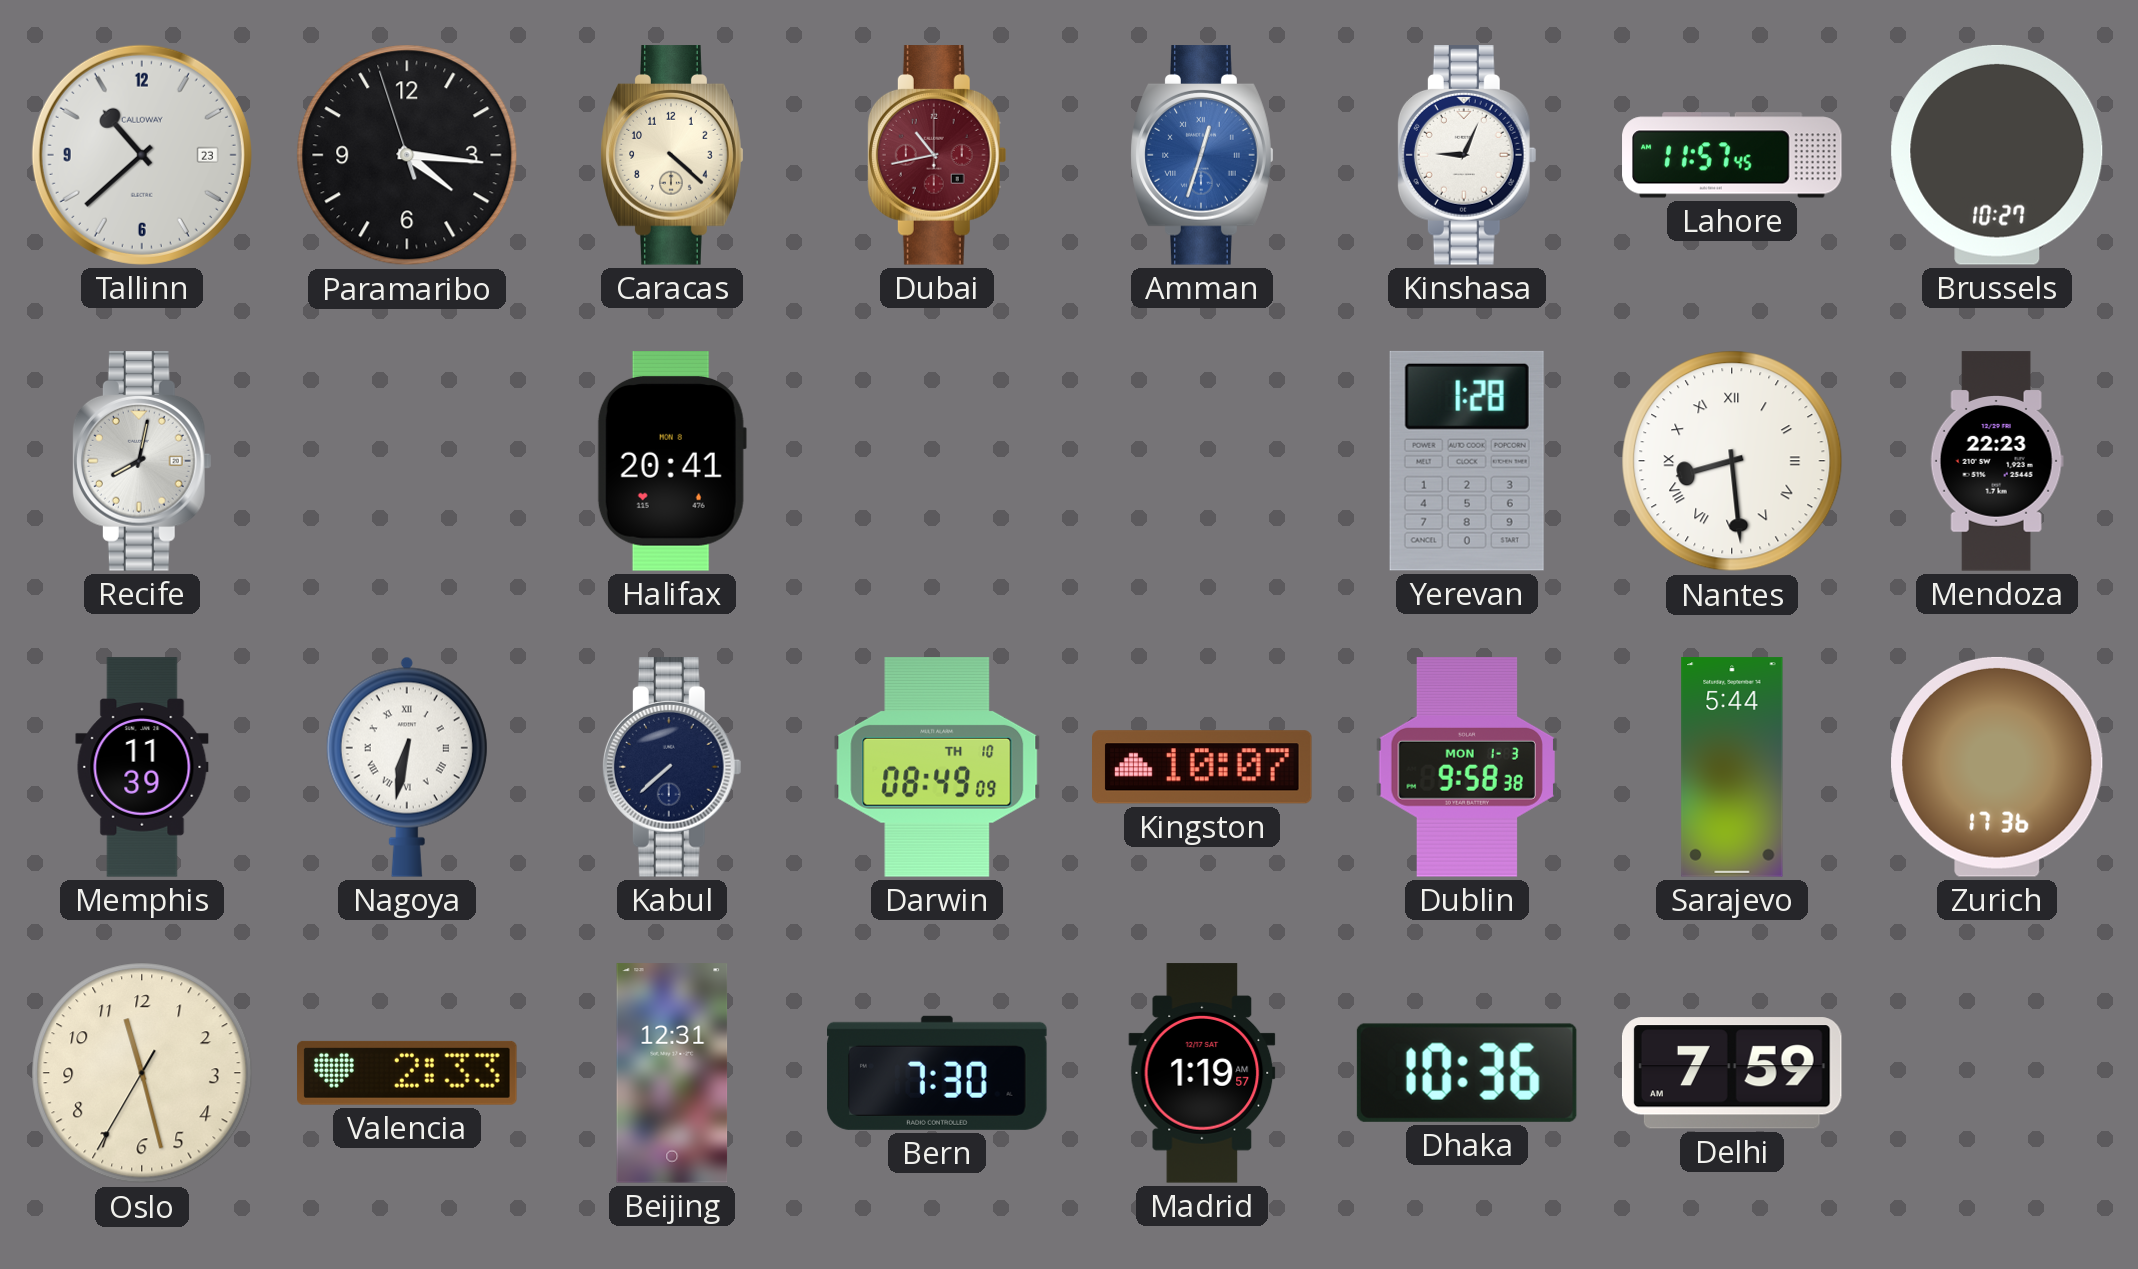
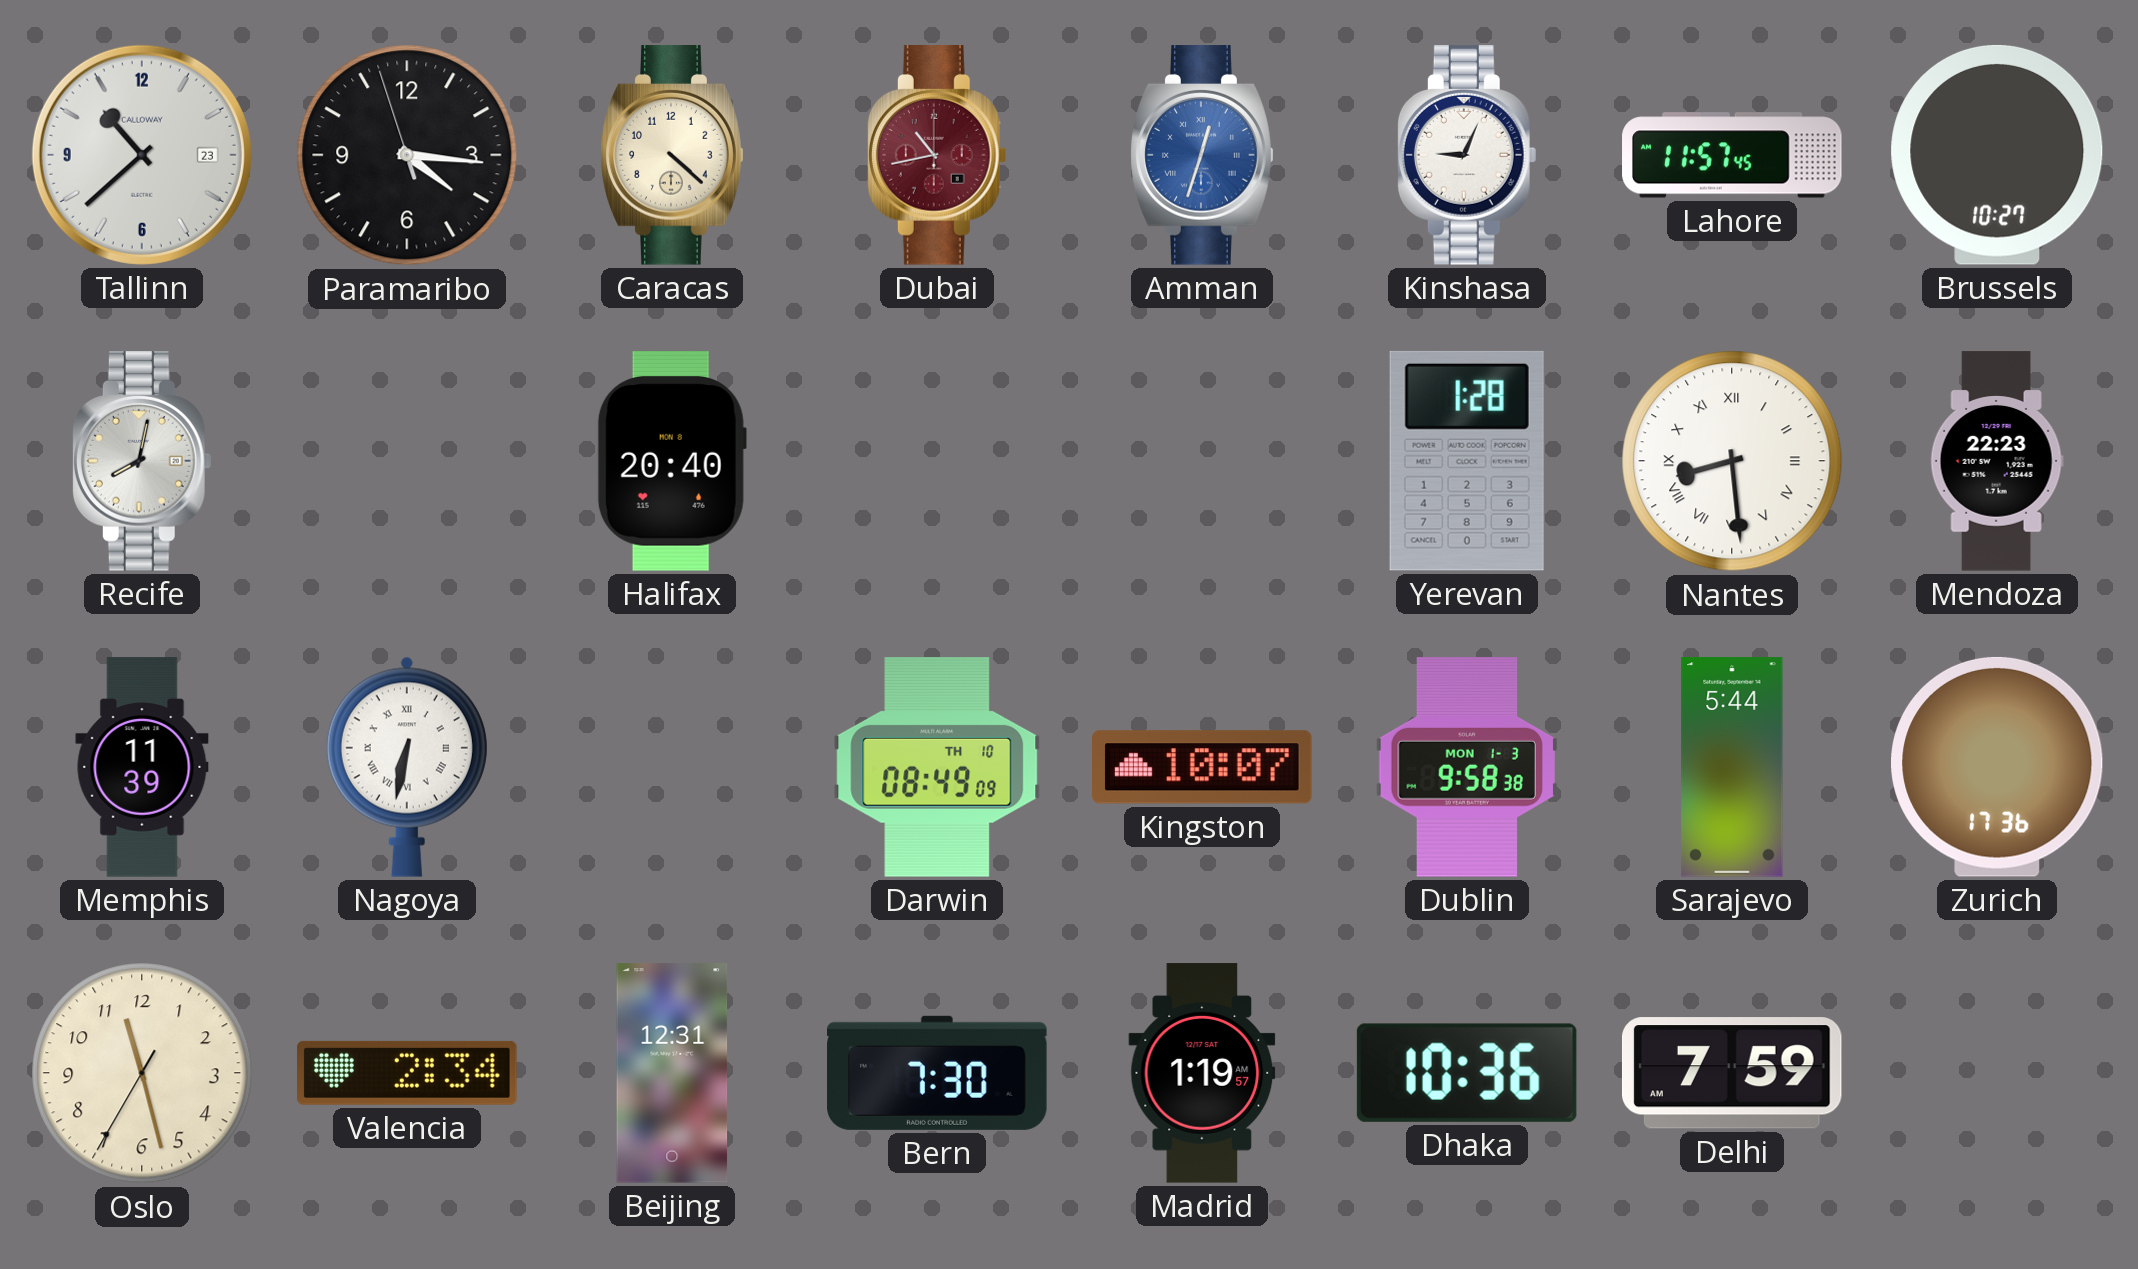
Halifax: 20:41 -> 20:40 (672, 462)
Kabul: 7:38 -> none (672, 767)
Valencia: 2:33 -> 2:34 (407, 1073)
